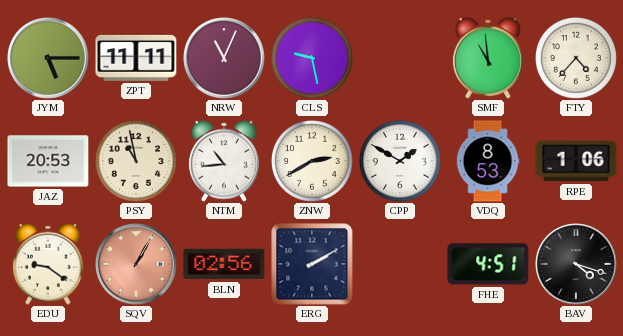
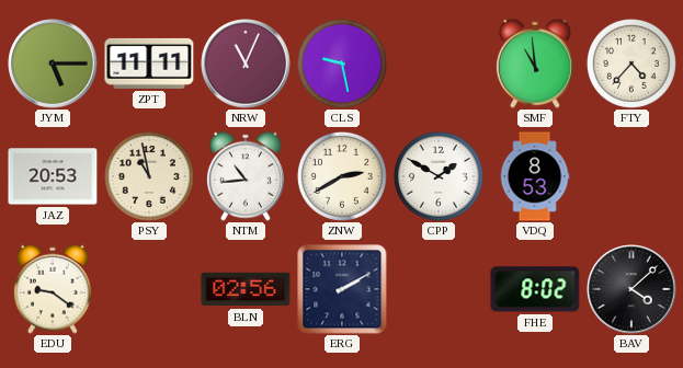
RPE: 1:06 -> none (576, 161)
SQV: 1:05 -> none (136, 264)
FHE: 4:51 -> 8:02 (535, 289)
BAV: 4:18 -> 4:08 (631, 289)
